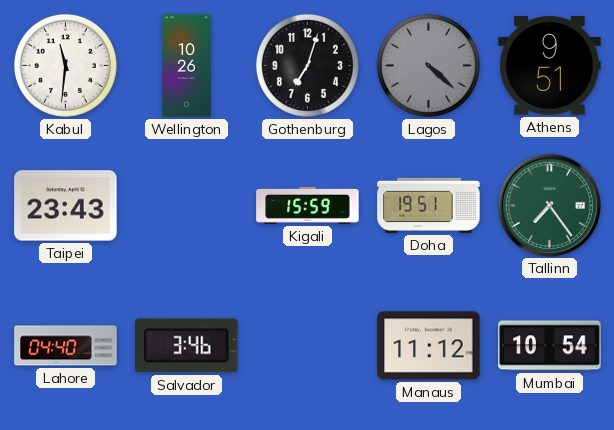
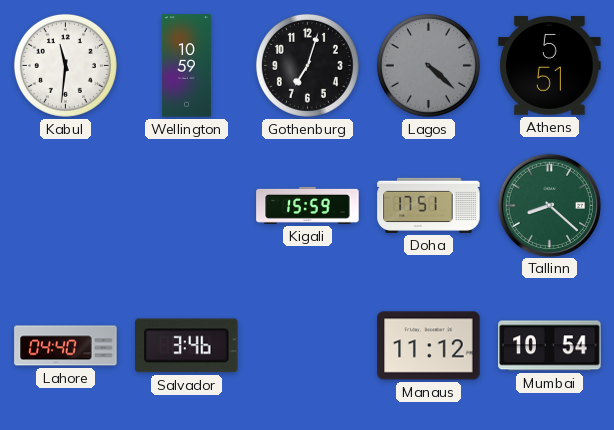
Wellington: 10:26 -> 10:59 (186, 66)
Athens: 9:51 -> 5:51 (550, 66)
Taipei: 23:43 -> none (66, 206)
Doha: 19:51 -> 17:51 (429, 205)
Tallinn: 7:24 -> 8:22 (549, 205)
